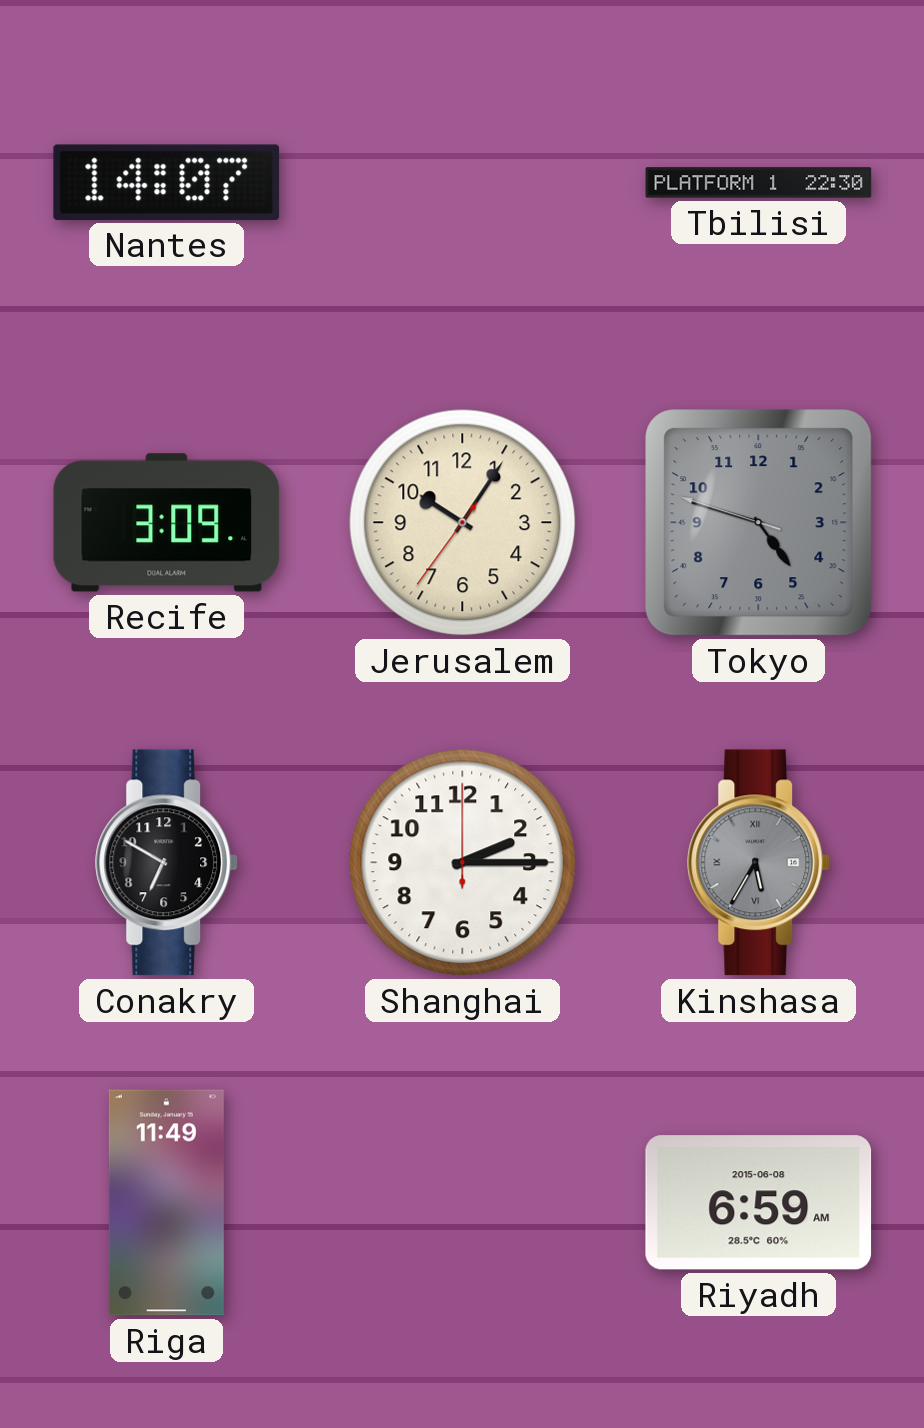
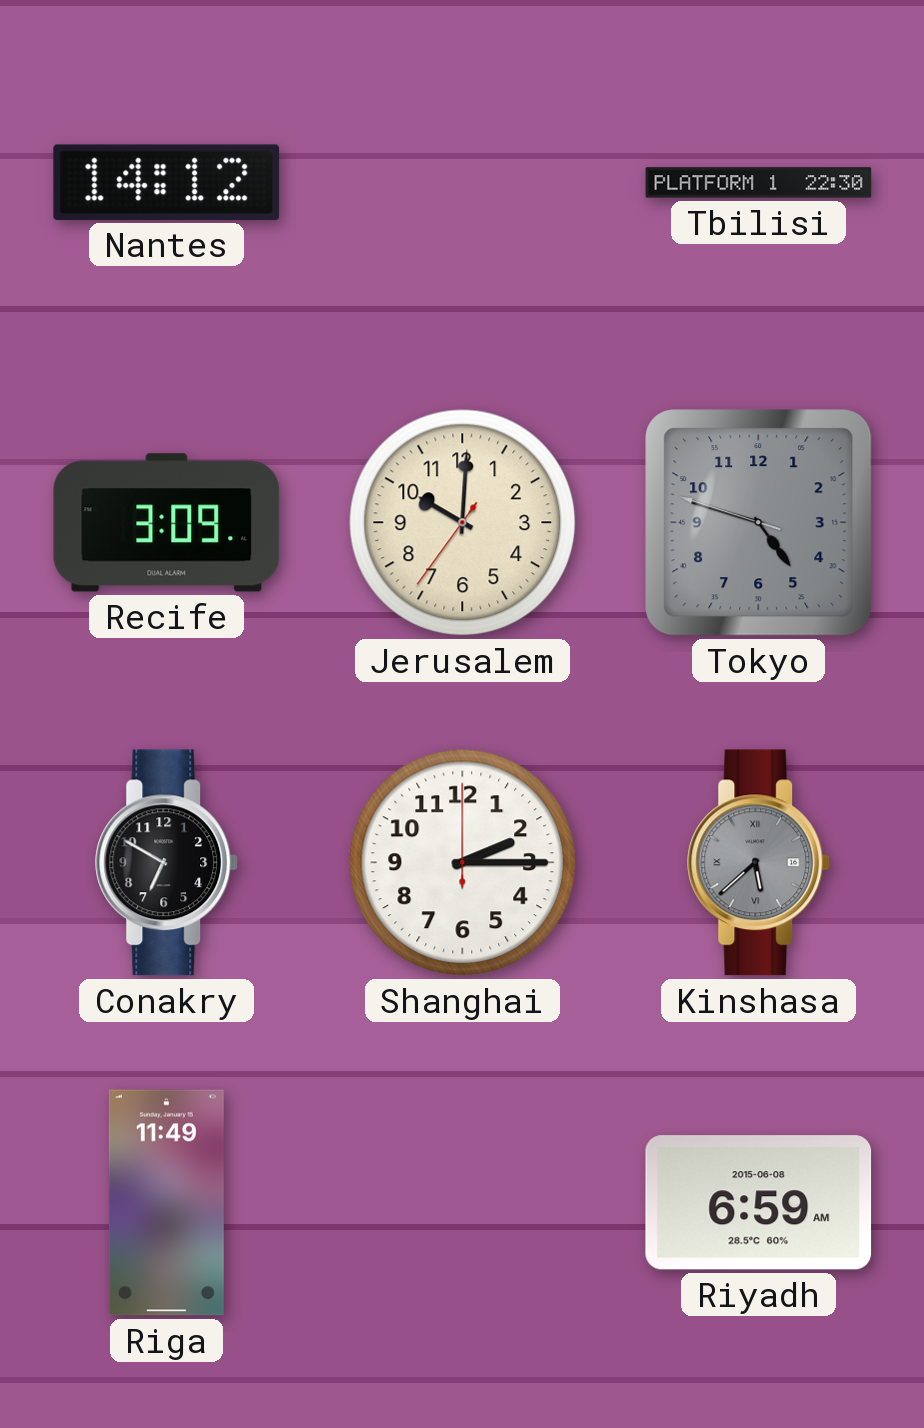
Nantes: 14:07 -> 14:12 (167, 182)
Jerusalem: 10:05 -> 10:00 (463, 523)
Kinshasa: 5:35 -> 5:38 (759, 863)
